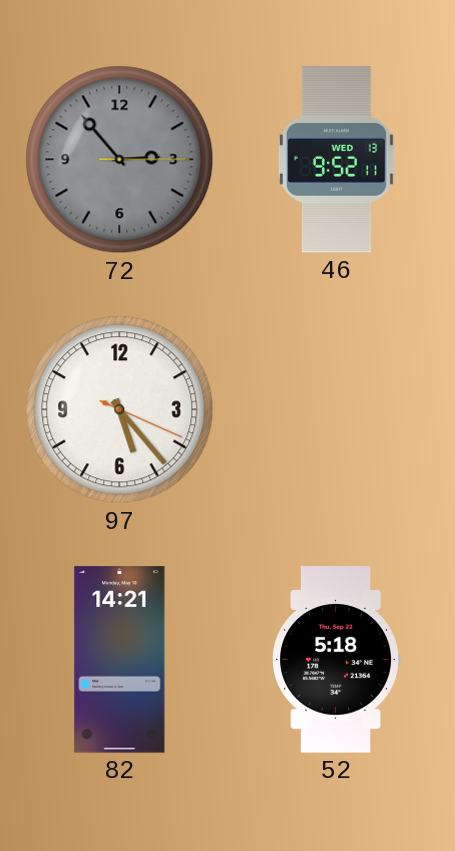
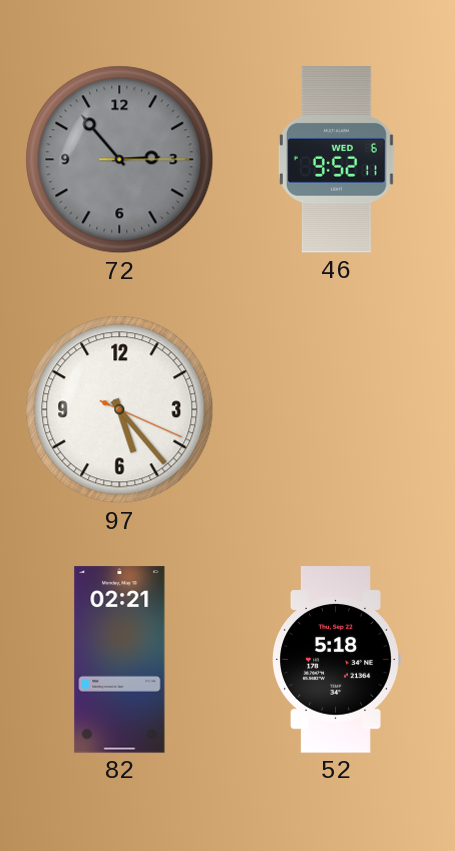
46 date: WED 13 -> WED 6 (336, 160)
82: 14:21 -> 02:21 (120, 660)
